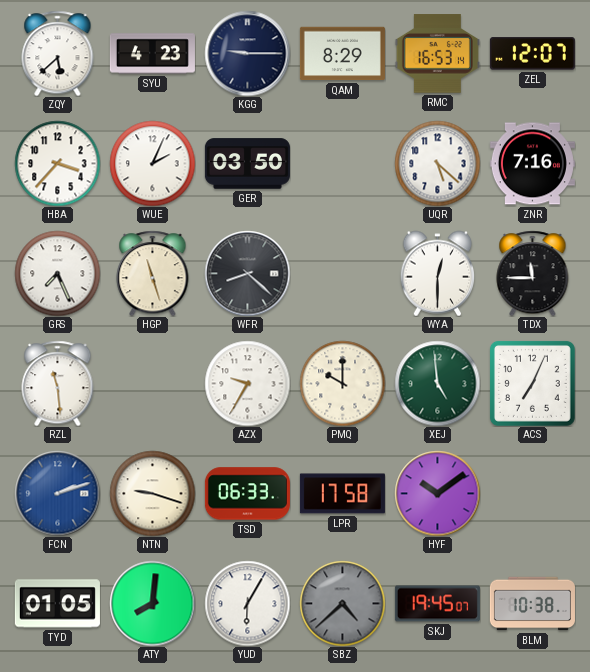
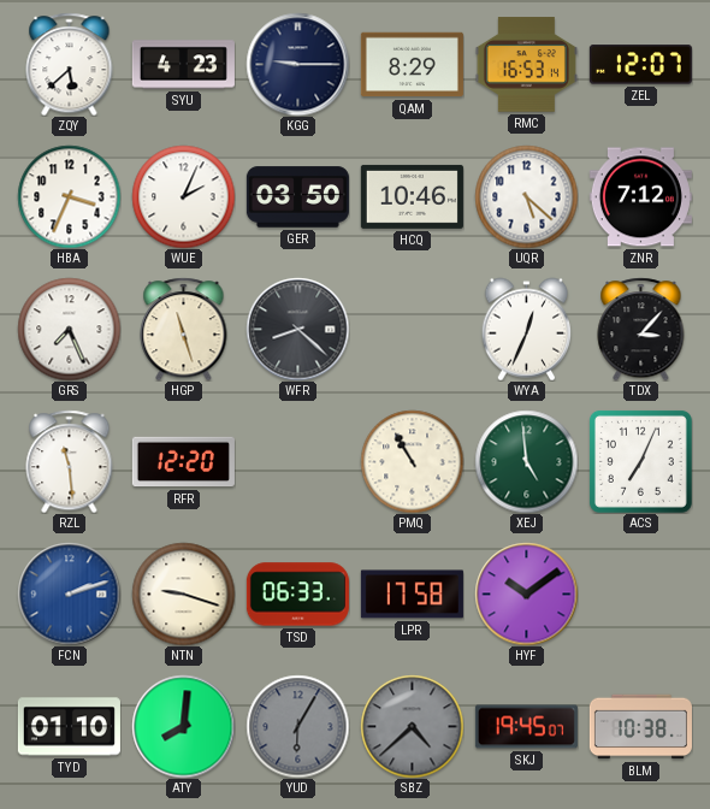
HBA: 3:37 -> 3:34 (69, 196)
HCQ: none -> 10:46 (412, 196)
ZNR: 7:16 -> 7:12 (640, 197)
WYA: 12:30 -> 12:34 (527, 329)
TDX: 11:45 -> 3:07 (641, 329)
RFR: none -> 12:20 (183, 462)
AZX: 9:35 -> none (247, 383)
PMQ: 10:00 -> 10:55 (412, 461)
TYD: 01:05 -> 01:10 (69, 727)
YUD dial: white -> grey (297, 726)
